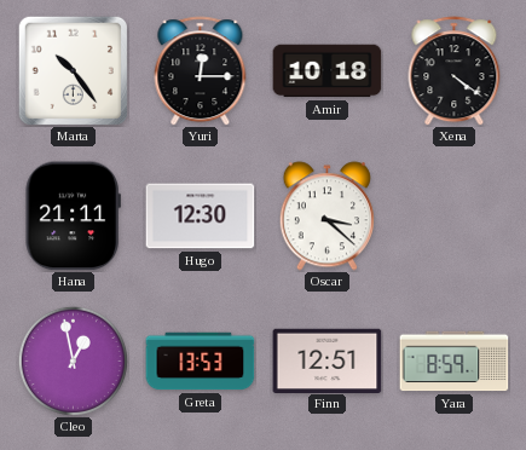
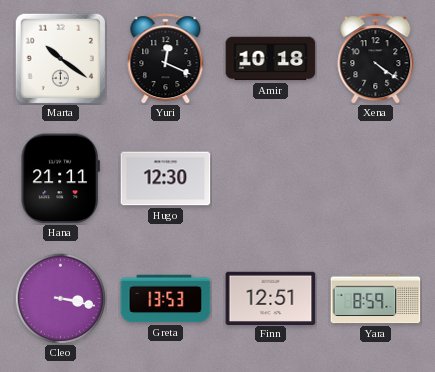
Marta: 10:24 -> 10:21 (60, 58)
Yuri: 12:15 -> 12:19 (166, 59)
Oscar: 3:22 -> none (326, 217)
Cleo: 12:58 -> 3:17 (60, 298)
